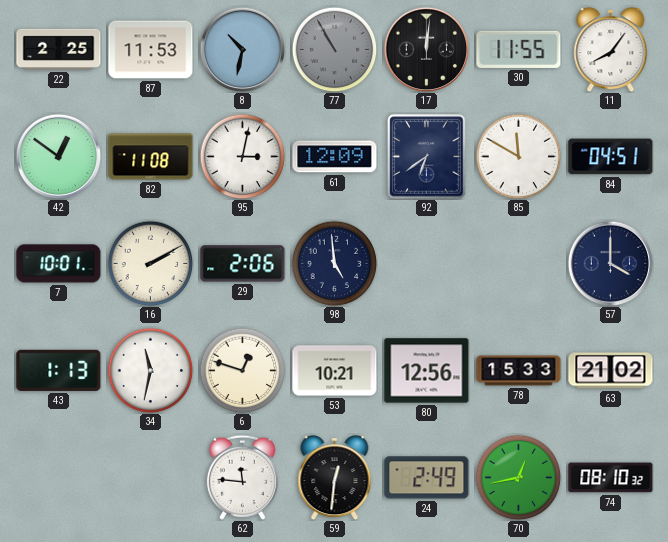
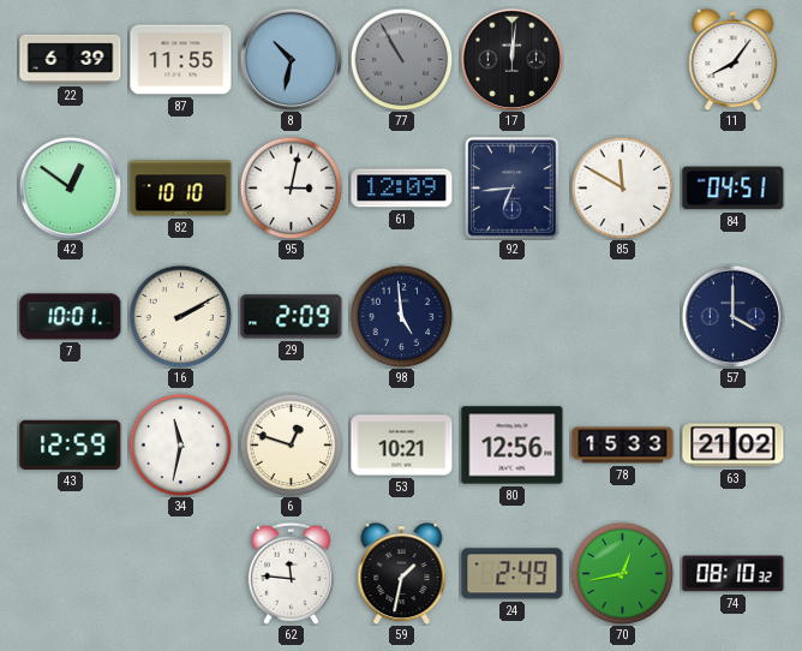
22: 2:25 -> 6:39 (71, 59)
87: 11:53 -> 11:55 (181, 60)
30: 11:55 -> none (519, 49)
82: 11:08 -> 10:10 (181, 189)
92: 6:39 -> 6:44 (513, 189)
29: 2:06 -> 2:09 (292, 317)
43: 1:13 -> 12:59 (71, 444)
59: 12:31 -> 1:32 (402, 574)
